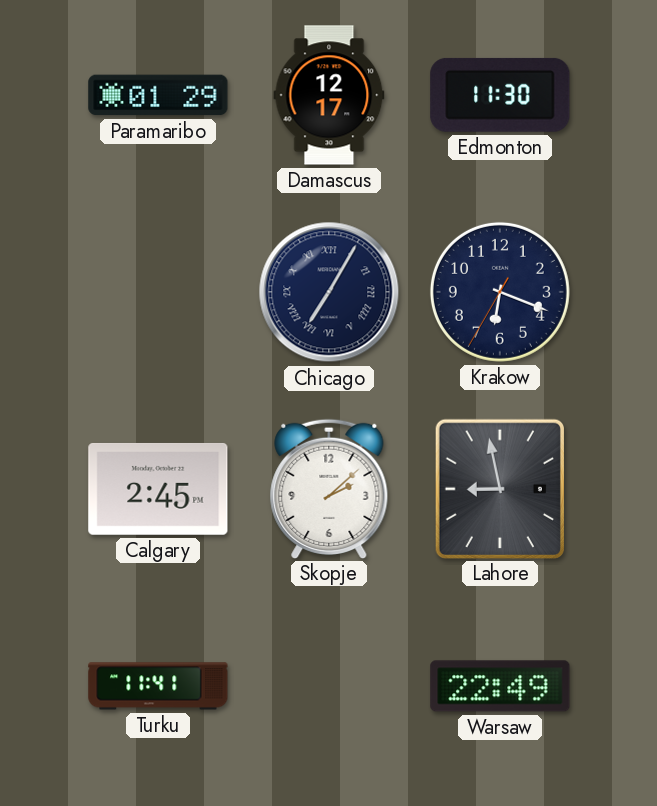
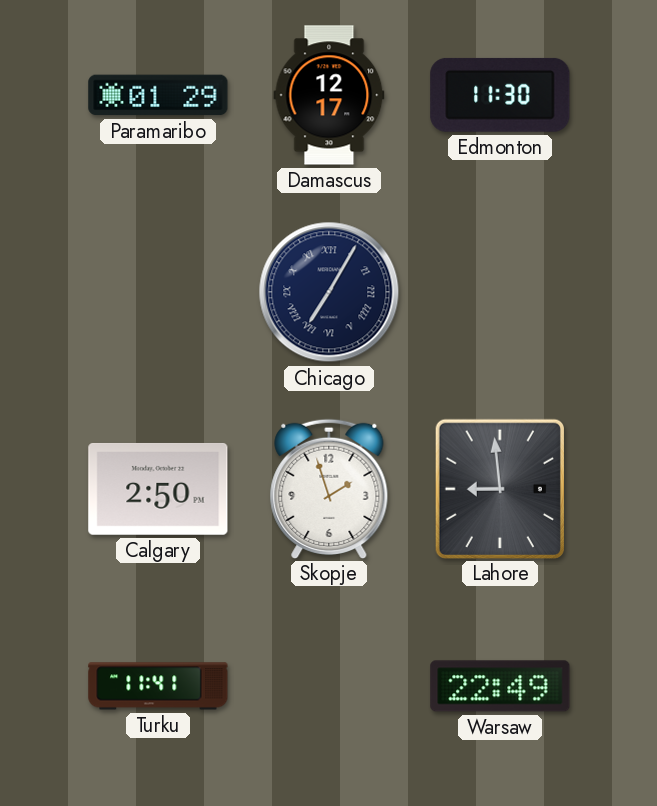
Krakow: 6:18 -> none (500, 292)
Calgary: 2:45 -> 2:50 (158, 489)
Skopje: 2:08 -> 1:57 (329, 488)
Lahore: 8:58 -> 8:59 (499, 488)
